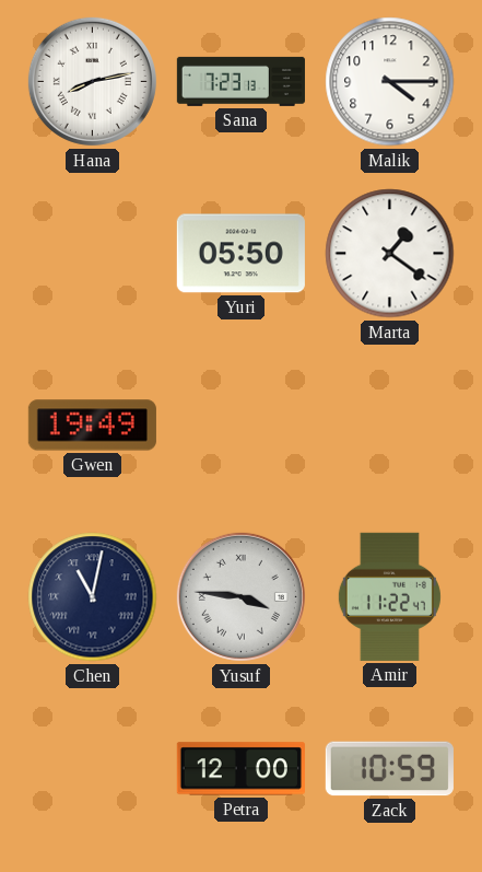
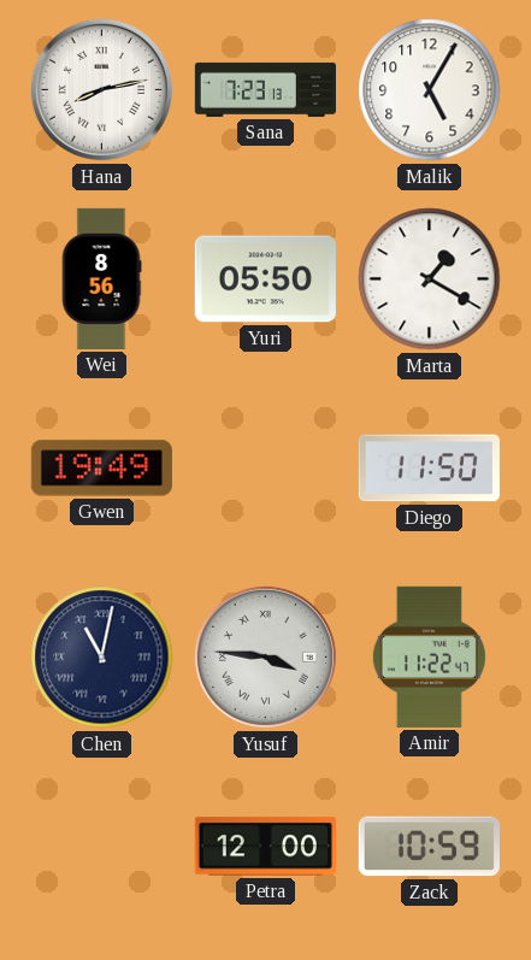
Malik: 4:15 -> 5:05 (430, 90)
Wei: none -> 8:56 (101, 278)
Marta: 1:21 -> 1:20 (430, 279)
Diego: none -> 11:50 (429, 469)
